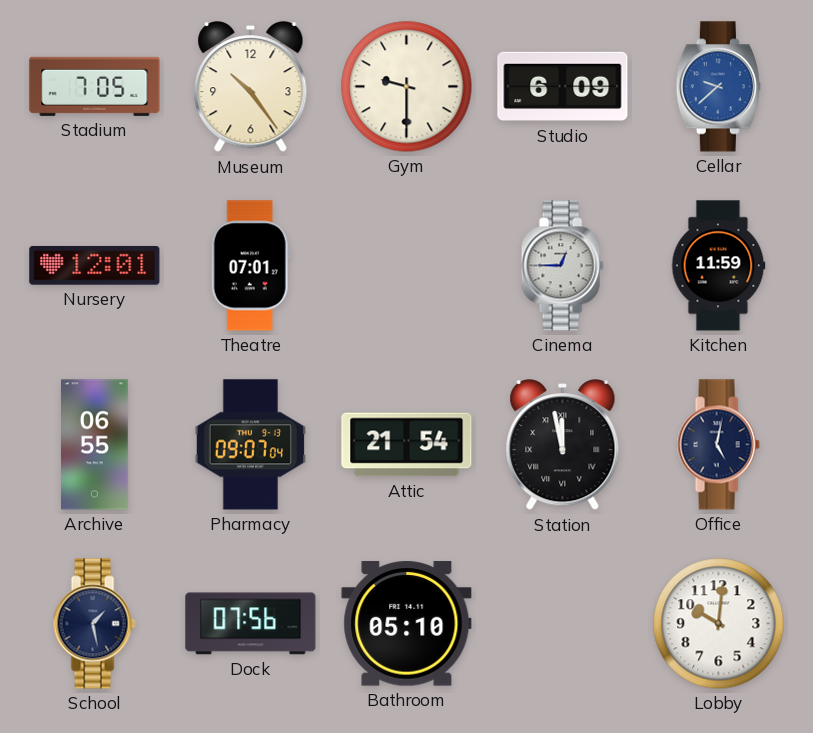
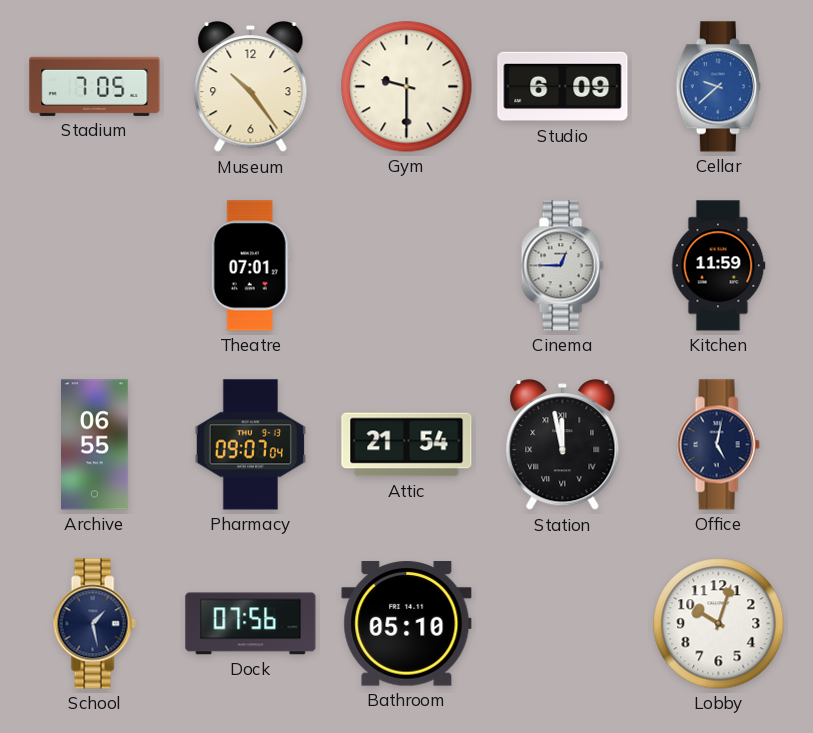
Nursery: 12:01 -> none (95, 266)
Lobby: 10:01 -> 10:03 (719, 624)
